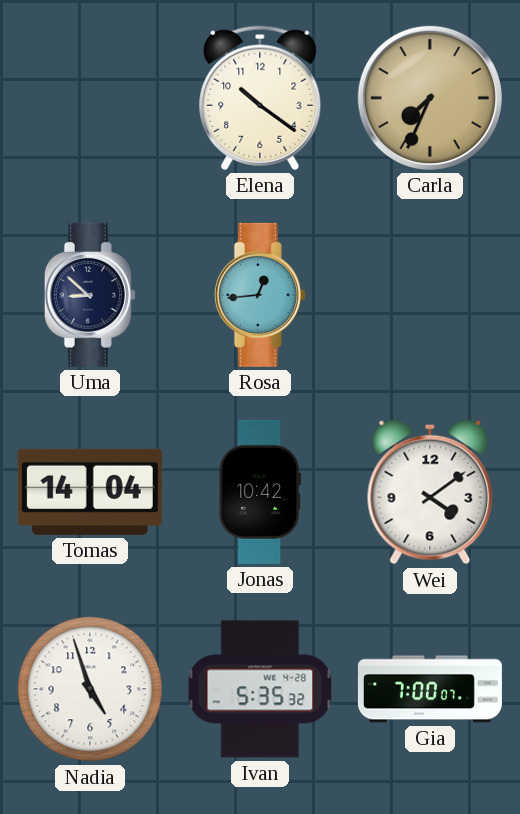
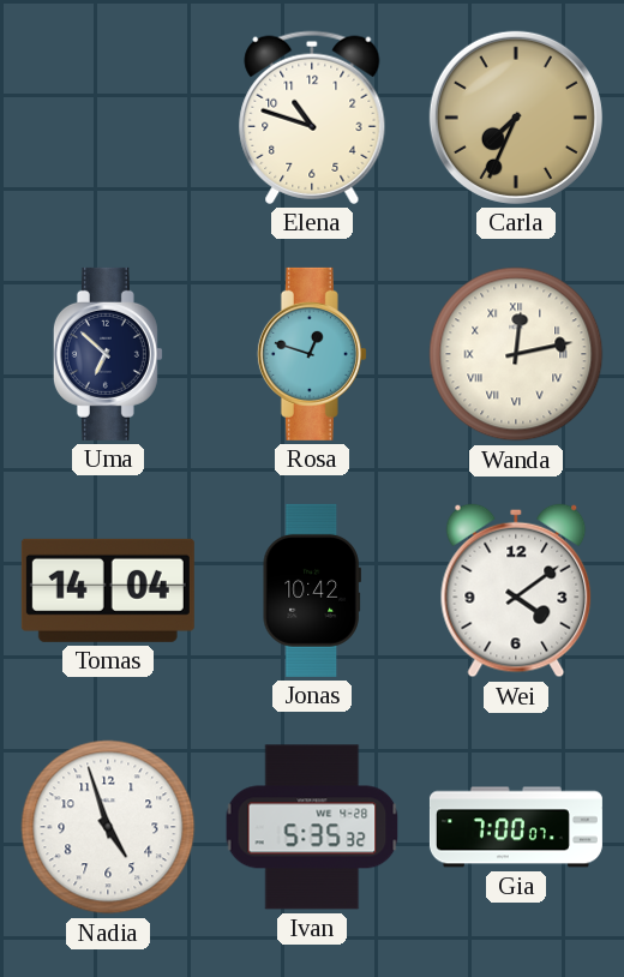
Elena: 10:21 -> 10:48 (312, 118)
Uma: 8:52 -> 6:52 (108, 354)
Rosa: 12:44 -> 12:48 (312, 354)
Wanda: none -> 12:13 (516, 354)
